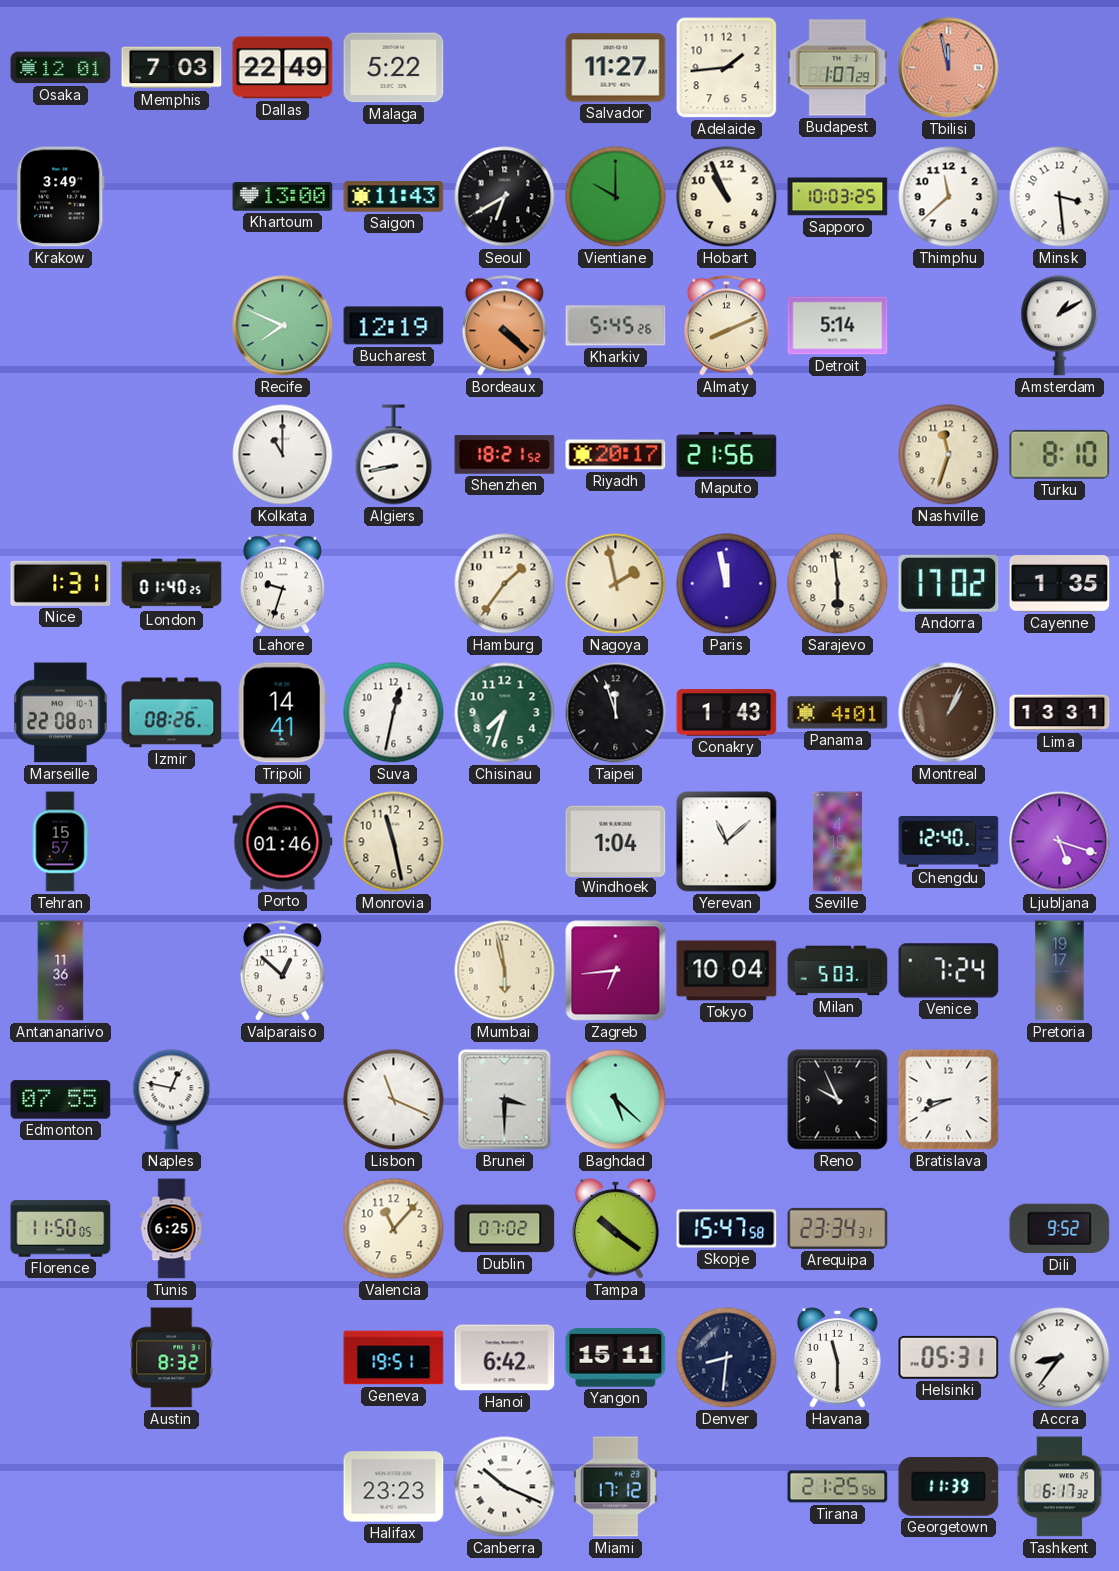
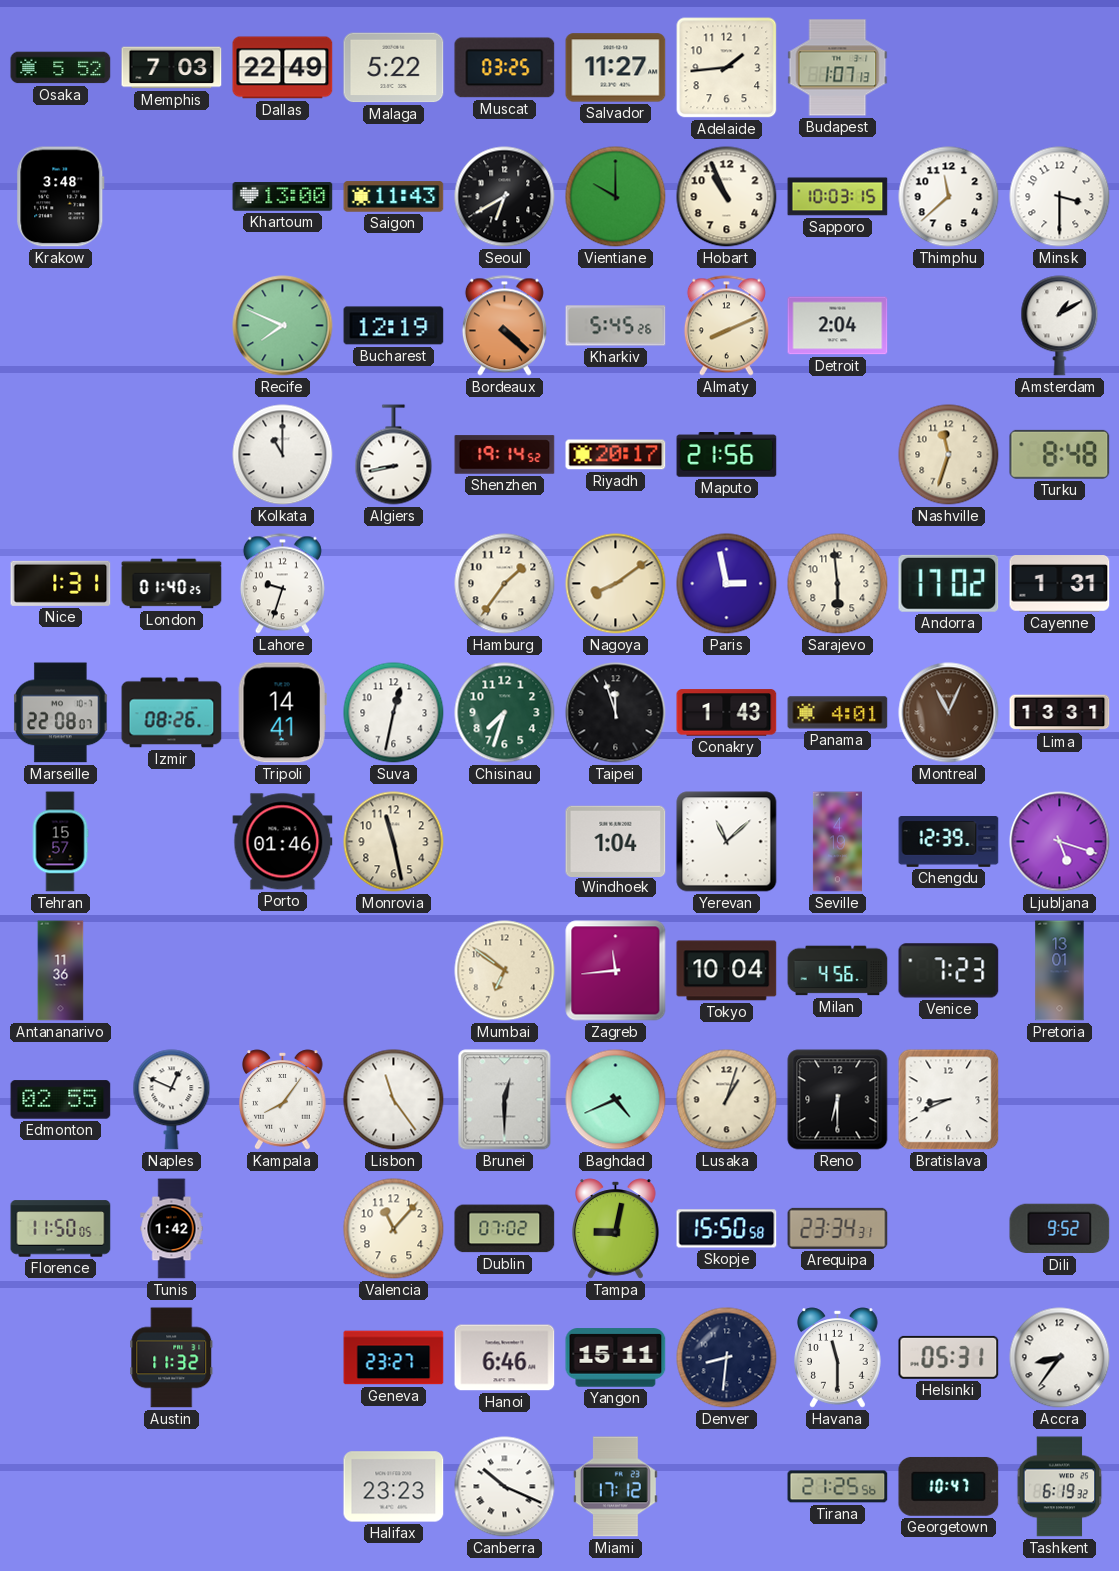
Osaka: 12:01 -> 5:52 (61, 68)
Muscat: none -> 03:25 (505, 68)
Budapest: 1:07:29 -> 1:07:13 (838, 68)
Tbilisi: 11:58 -> none (949, 68)
Krakow: 3:49 -> 3:48 (61, 197)
Sapporo: 10:03:25 -> 10:03:15 (838, 197)
Minsk: 3:29 -> 3:30 (1060, 197)
Detroit: 5:14 -> 2:04 (838, 326)
Shenzhen: 18:21 -> 19:14 (505, 455)
Turku: 8:10 -> 8:48 (1060, 454)
Nagoya: 1:58 -> 8:09 (616, 584)
Paris: 11:58 -> 2:58 (727, 584)
Cayenne: 1:35 -> 1:31 (1060, 584)
Montreal: 1:04 -> 11:04 (949, 713)
Chengdu: 12:40 -> 12:39 (949, 842)
Valparaiso: 12:52 -> none (282, 971)
Mumbai: 5:58 -> 6:51 (505, 971)
Zagreb: 6:44 -> 11:44 (616, 971)
Milan: 5:03 -> 4:56 (838, 971)
Venice: 7:24 -> 7:23 (949, 971)
Pretoria: 19:17 -> 13:01 (1060, 971)
Edmonton: 07:55 -> 02:55 (61, 1100)
Naples: 12:47 -> 12:49 (172, 1100)
Kampala: none -> 8:06 (283, 1100)
Lisbon: 11:19 -> 11:24 (394, 1100)
Brunei: 3:30 -> 12:30 (505, 1100)
Baghdad: 5:22 -> 4:41 (616, 1100)
Lusaka: none -> 1:03 (727, 1100)
Reno: 9:56 -> 6:30 (838, 1100)
Tunis: 6:25 -> 1:42 (172, 1229)
Tampa: 10:21 -> 9:02 (616, 1229)
Skopje: 15:47 -> 15:50 (727, 1229)
Austin: 8:32 -> 11:32 (172, 1358)
Geneva: 19:51 -> 23:27 (394, 1358)
Hanoi: 6:42 -> 6:46 (505, 1358)
Georgetown: 11:39 -> 10:47 (949, 1486)
Tashkent: 6:17 -> 6:19 (1060, 1487)
